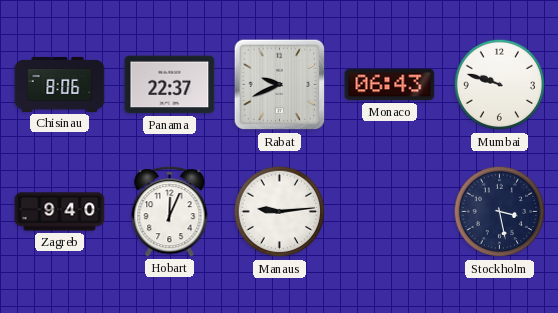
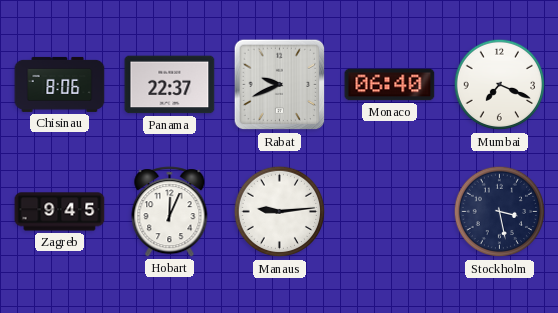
Monaco: 06:43 -> 06:40 (390, 85)
Mumbai: 9:48 -> 7:19 (500, 85)
Zagreb: 9:40 -> 9:45 (60, 212)
